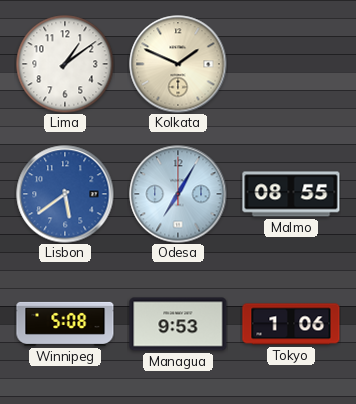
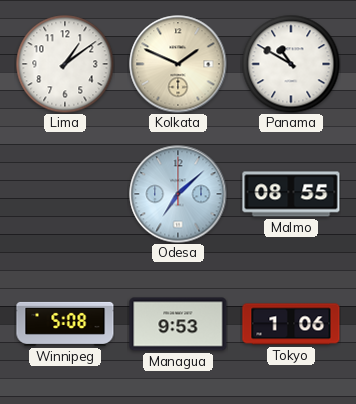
Panama: none -> 10:50 (291, 64)
Lisbon: 5:39 -> none (65, 194)
Odesa: 7:05 -> 7:08 (178, 194)
